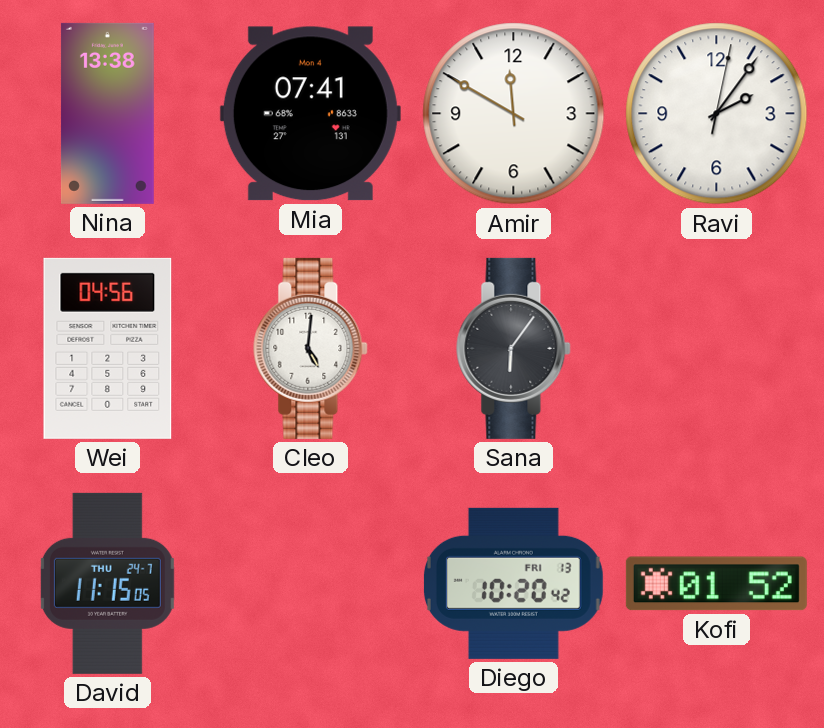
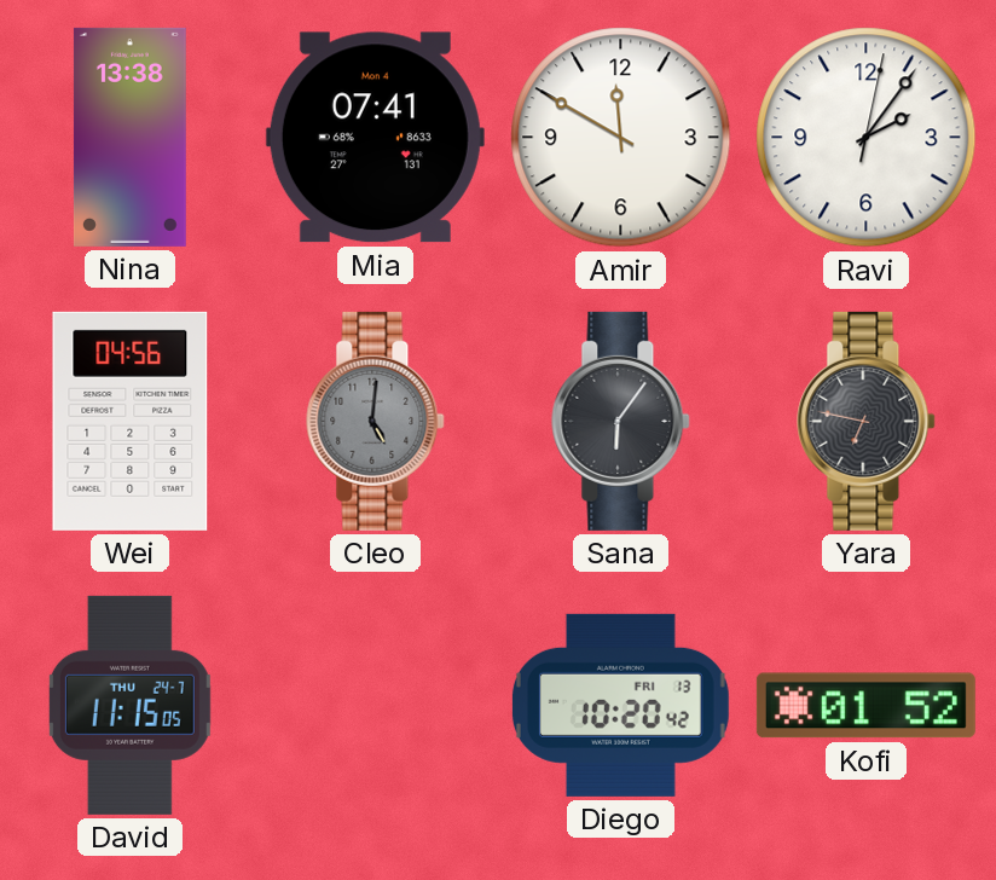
Cleo dial: white -> grey (376, 421)
Yara: none -> 6:47 (867, 421)
